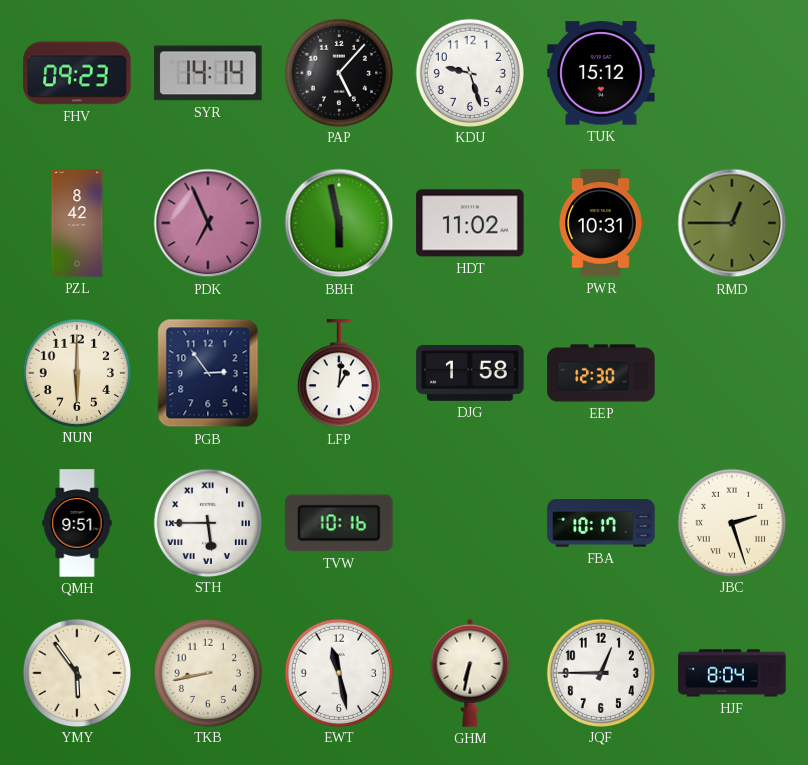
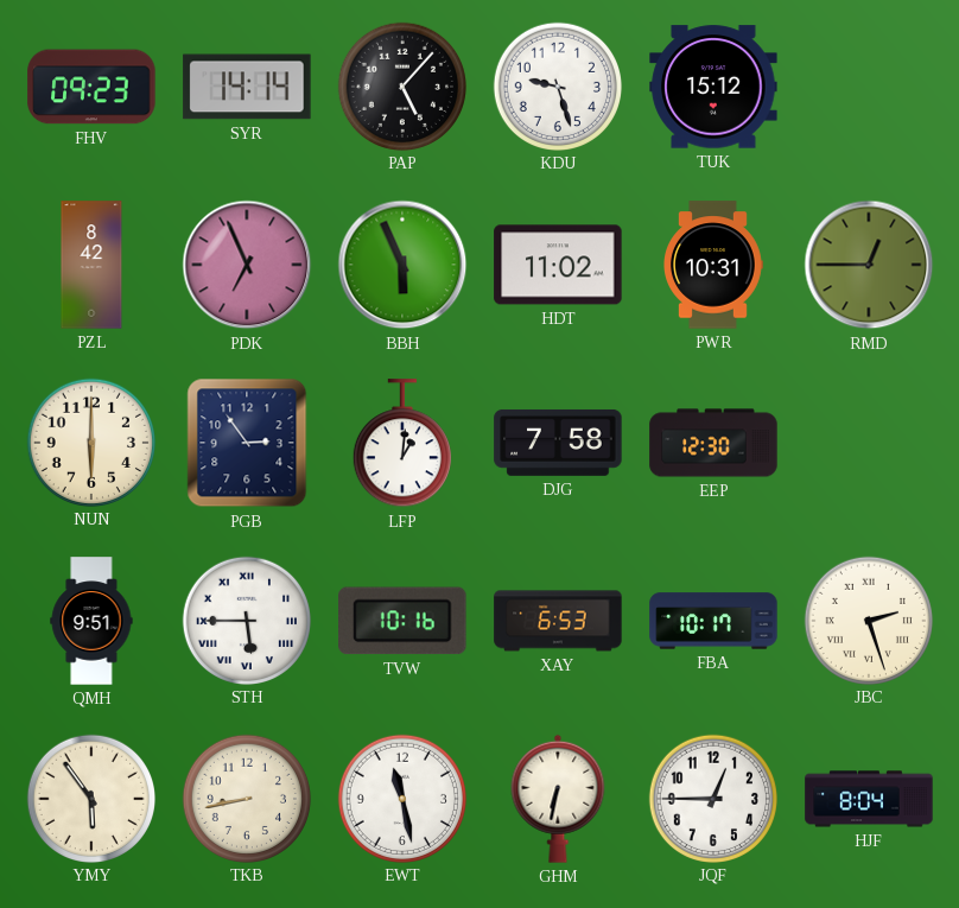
BBH: 5:58 -> 5:56 (402, 265)
DJG: 1:58 -> 7:58 (558, 443)
XAY: none -> 6:53 (558, 621)
